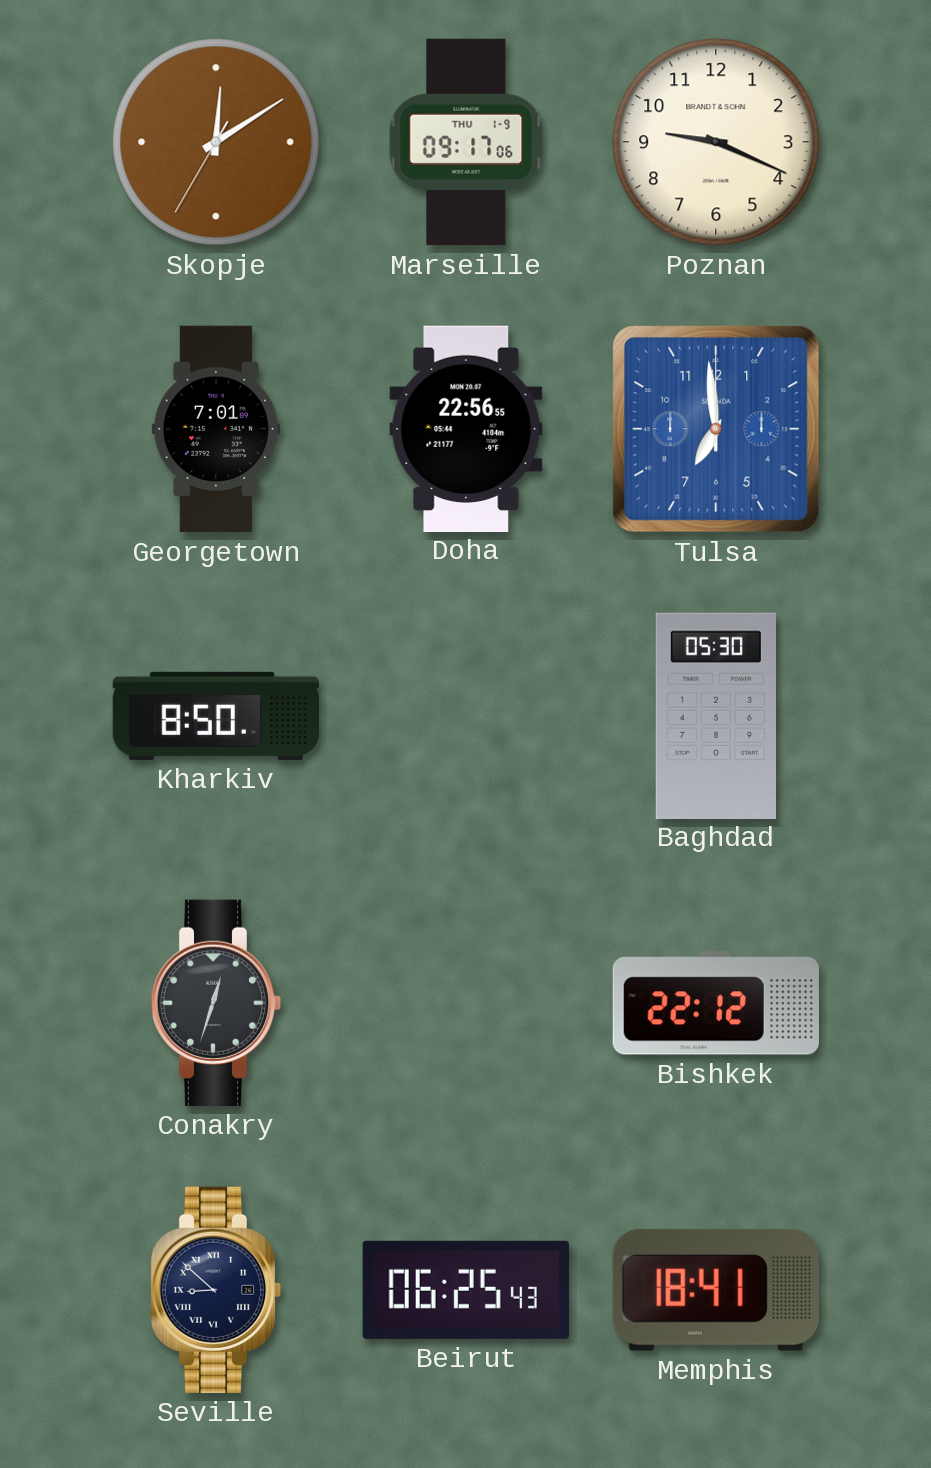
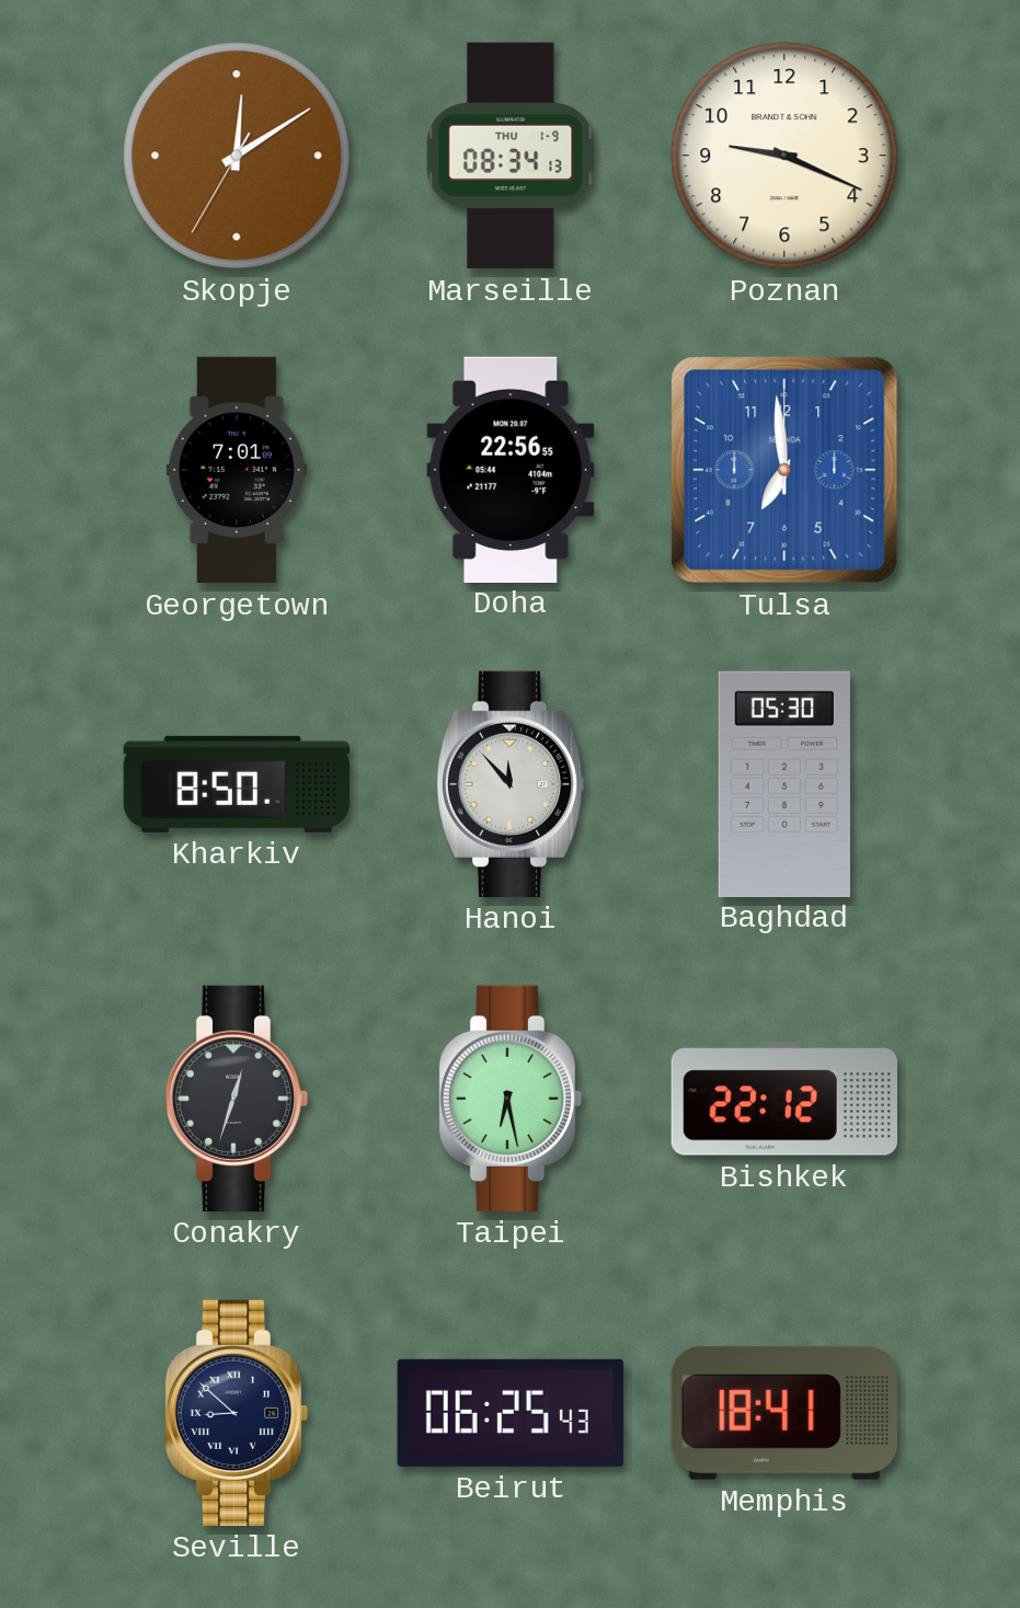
Marseille: 09:17 -> 08:34 (511, 156)
Hanoi: none -> 11:53 (511, 784)
Taipei: none -> 6:28 (511, 1099)
